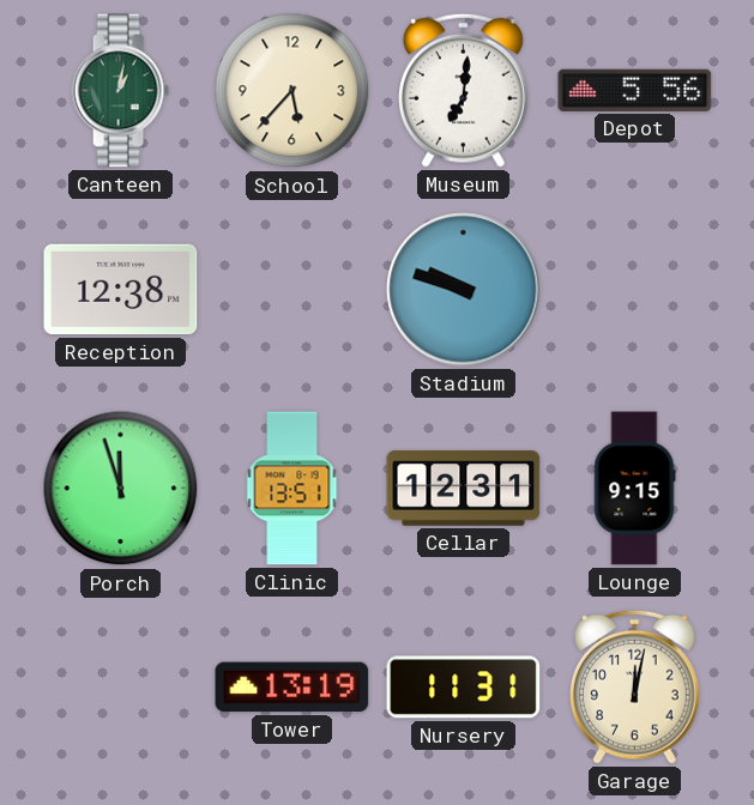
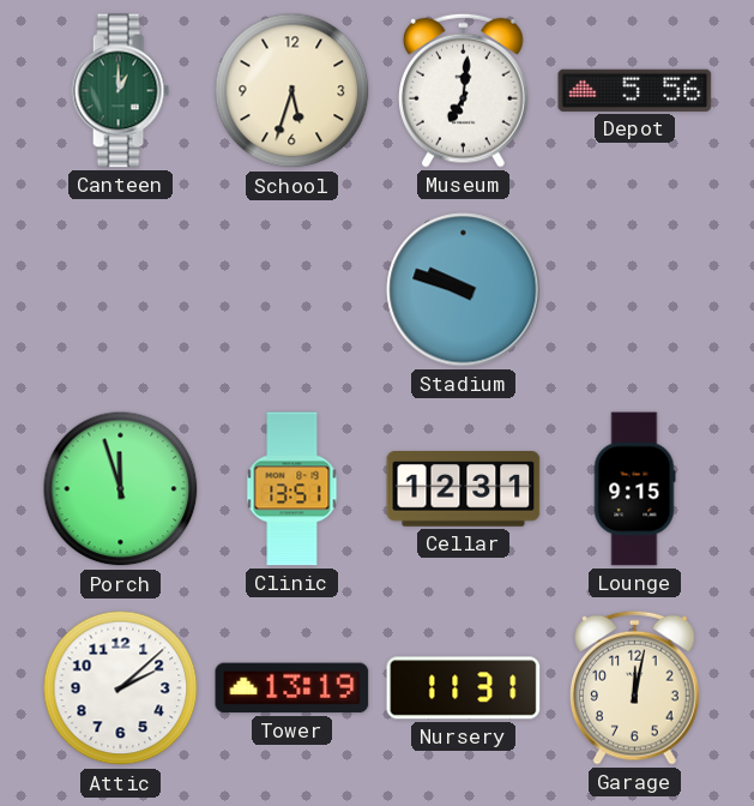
Canteen: 1:02 -> 1:00 (120, 91)
School: 5:37 -> 5:33 (292, 91)
Reception: 12:38 -> none (121, 290)
Attic: none -> 2:08 (121, 688)
